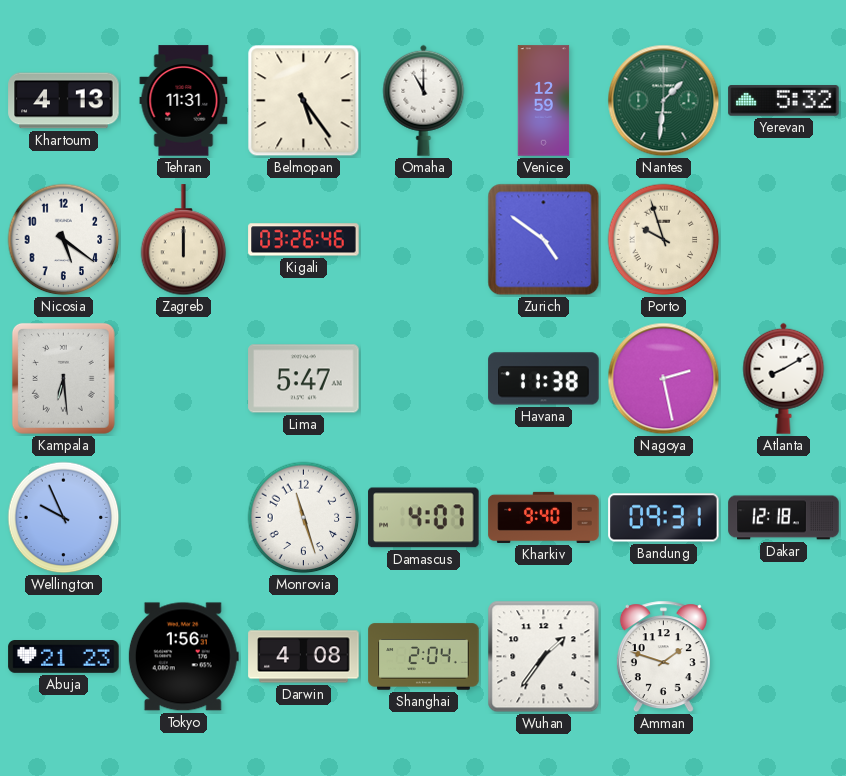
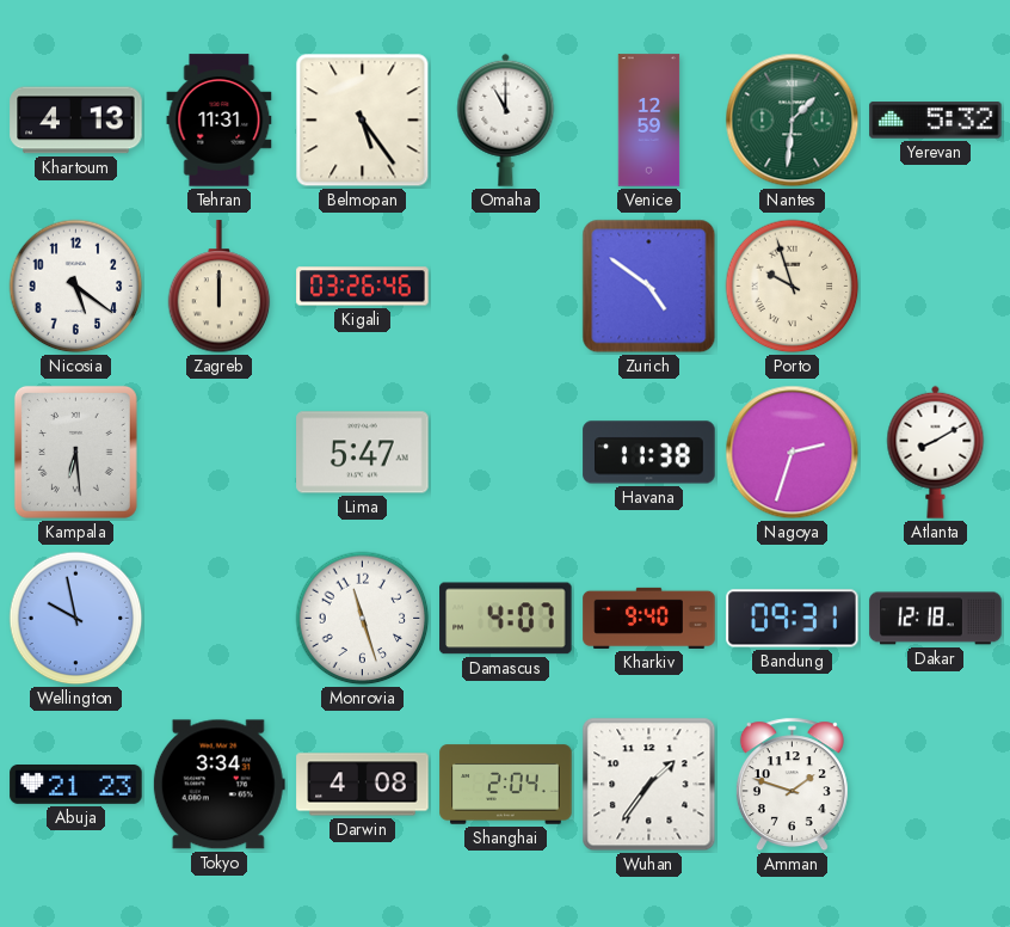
Nagoya: 2:28 -> 2:33 (793, 453)
Wellington: 9:56 -> 9:58 (76, 619)
Tokyo: 1:56 -> 3:34 (218, 785)
